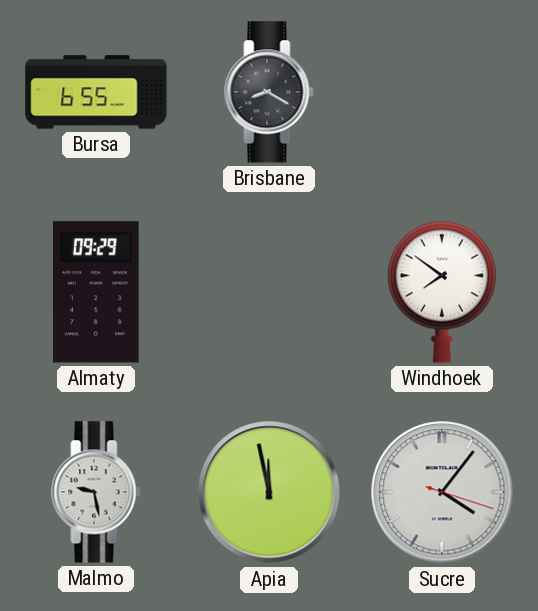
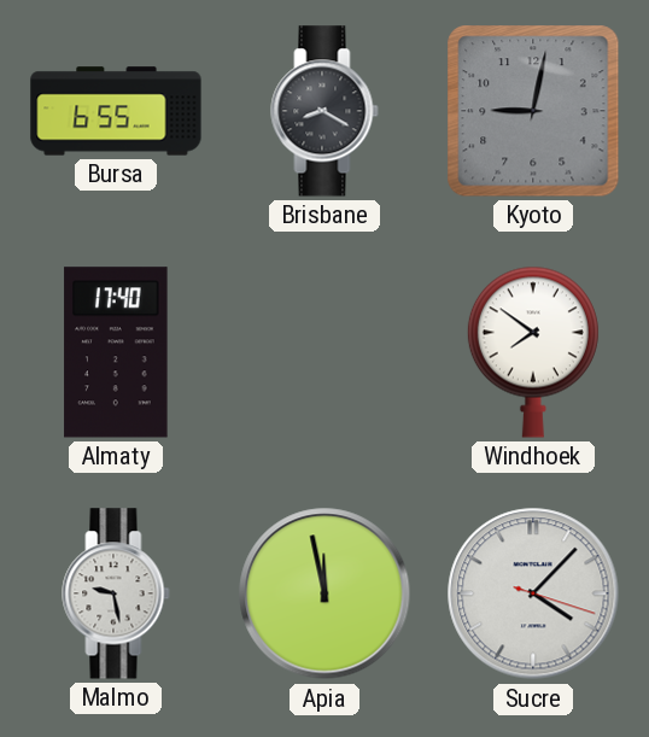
Kyoto: none -> 9:02 (533, 111)
Almaty: 09:29 -> 17:40 (116, 352)
Sucre: 4:06 -> 4:07 (533, 593)
